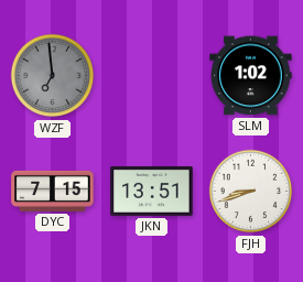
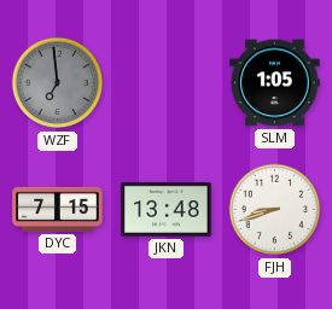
SLM: 1:02 -> 1:05 (275, 83)
JKN: 13:51 -> 13:48 (167, 210)
